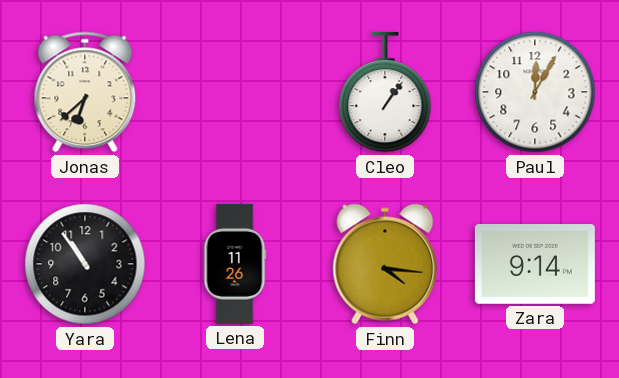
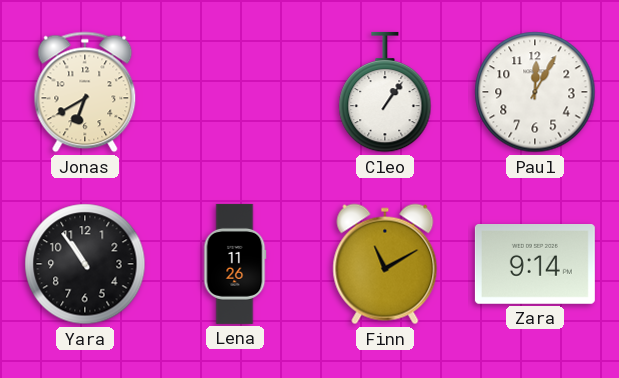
Jonas: 6:38 -> 6:40 (85, 92)
Finn: 4:16 -> 11:10 (385, 264)
